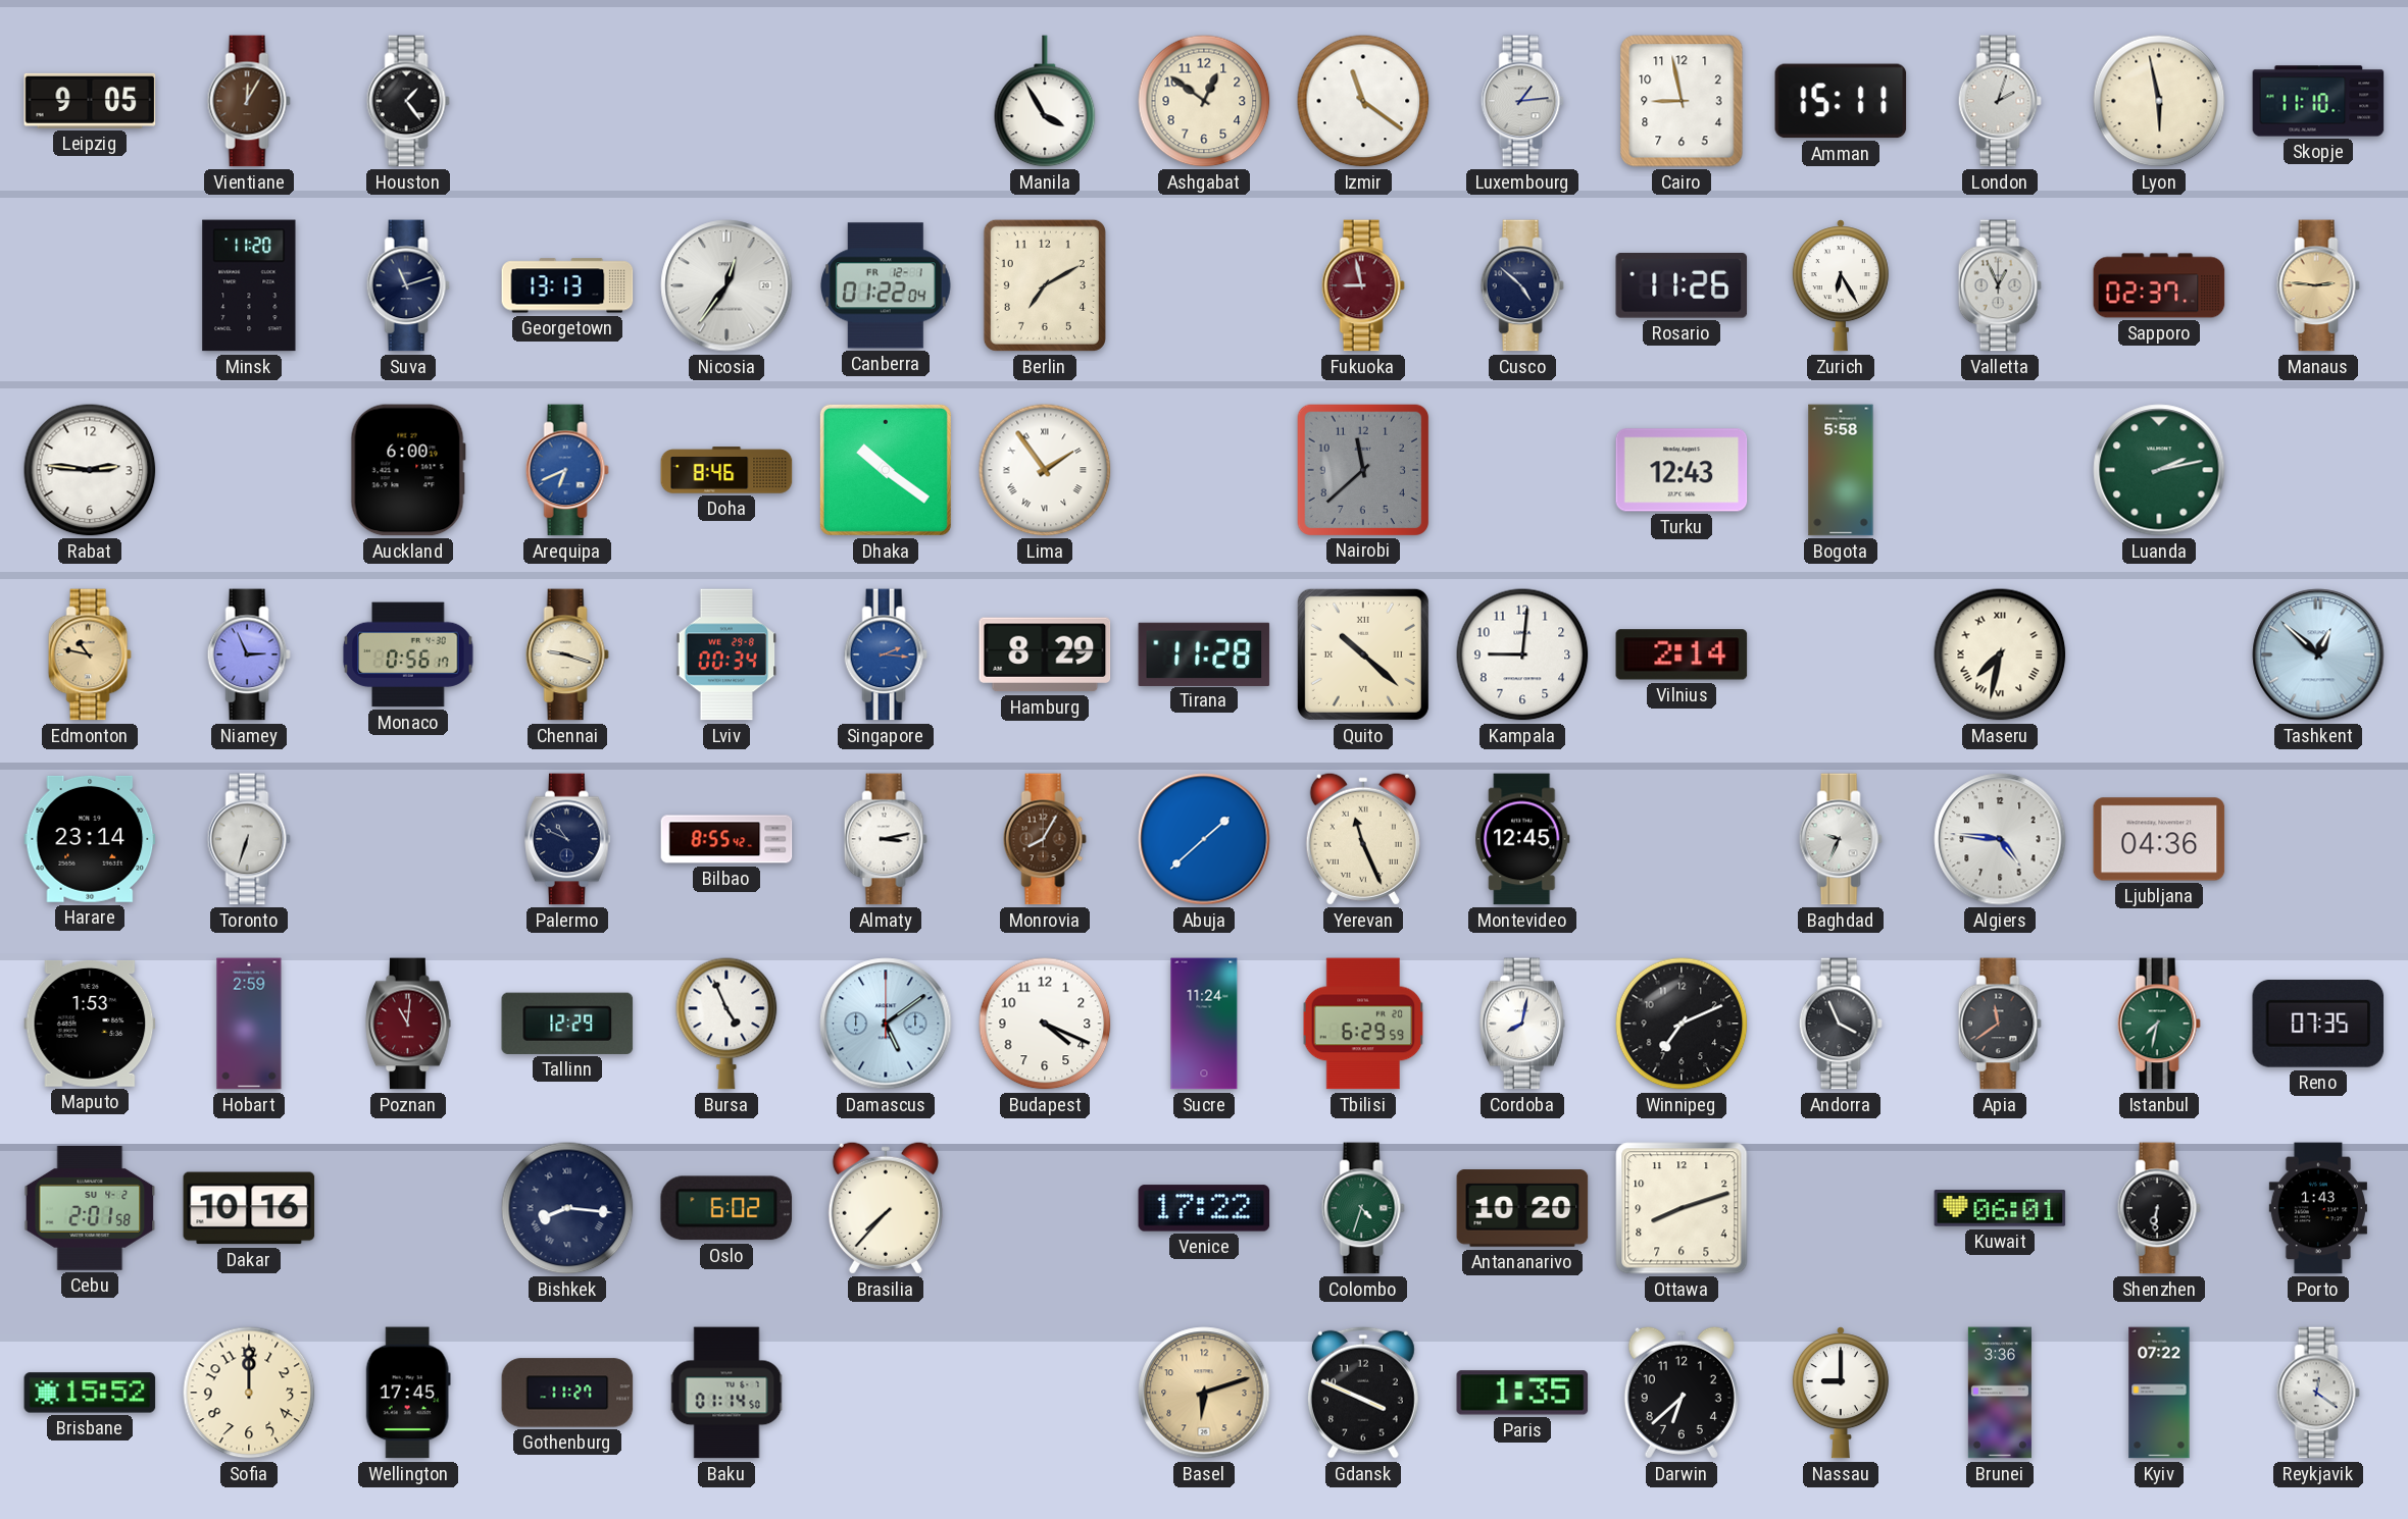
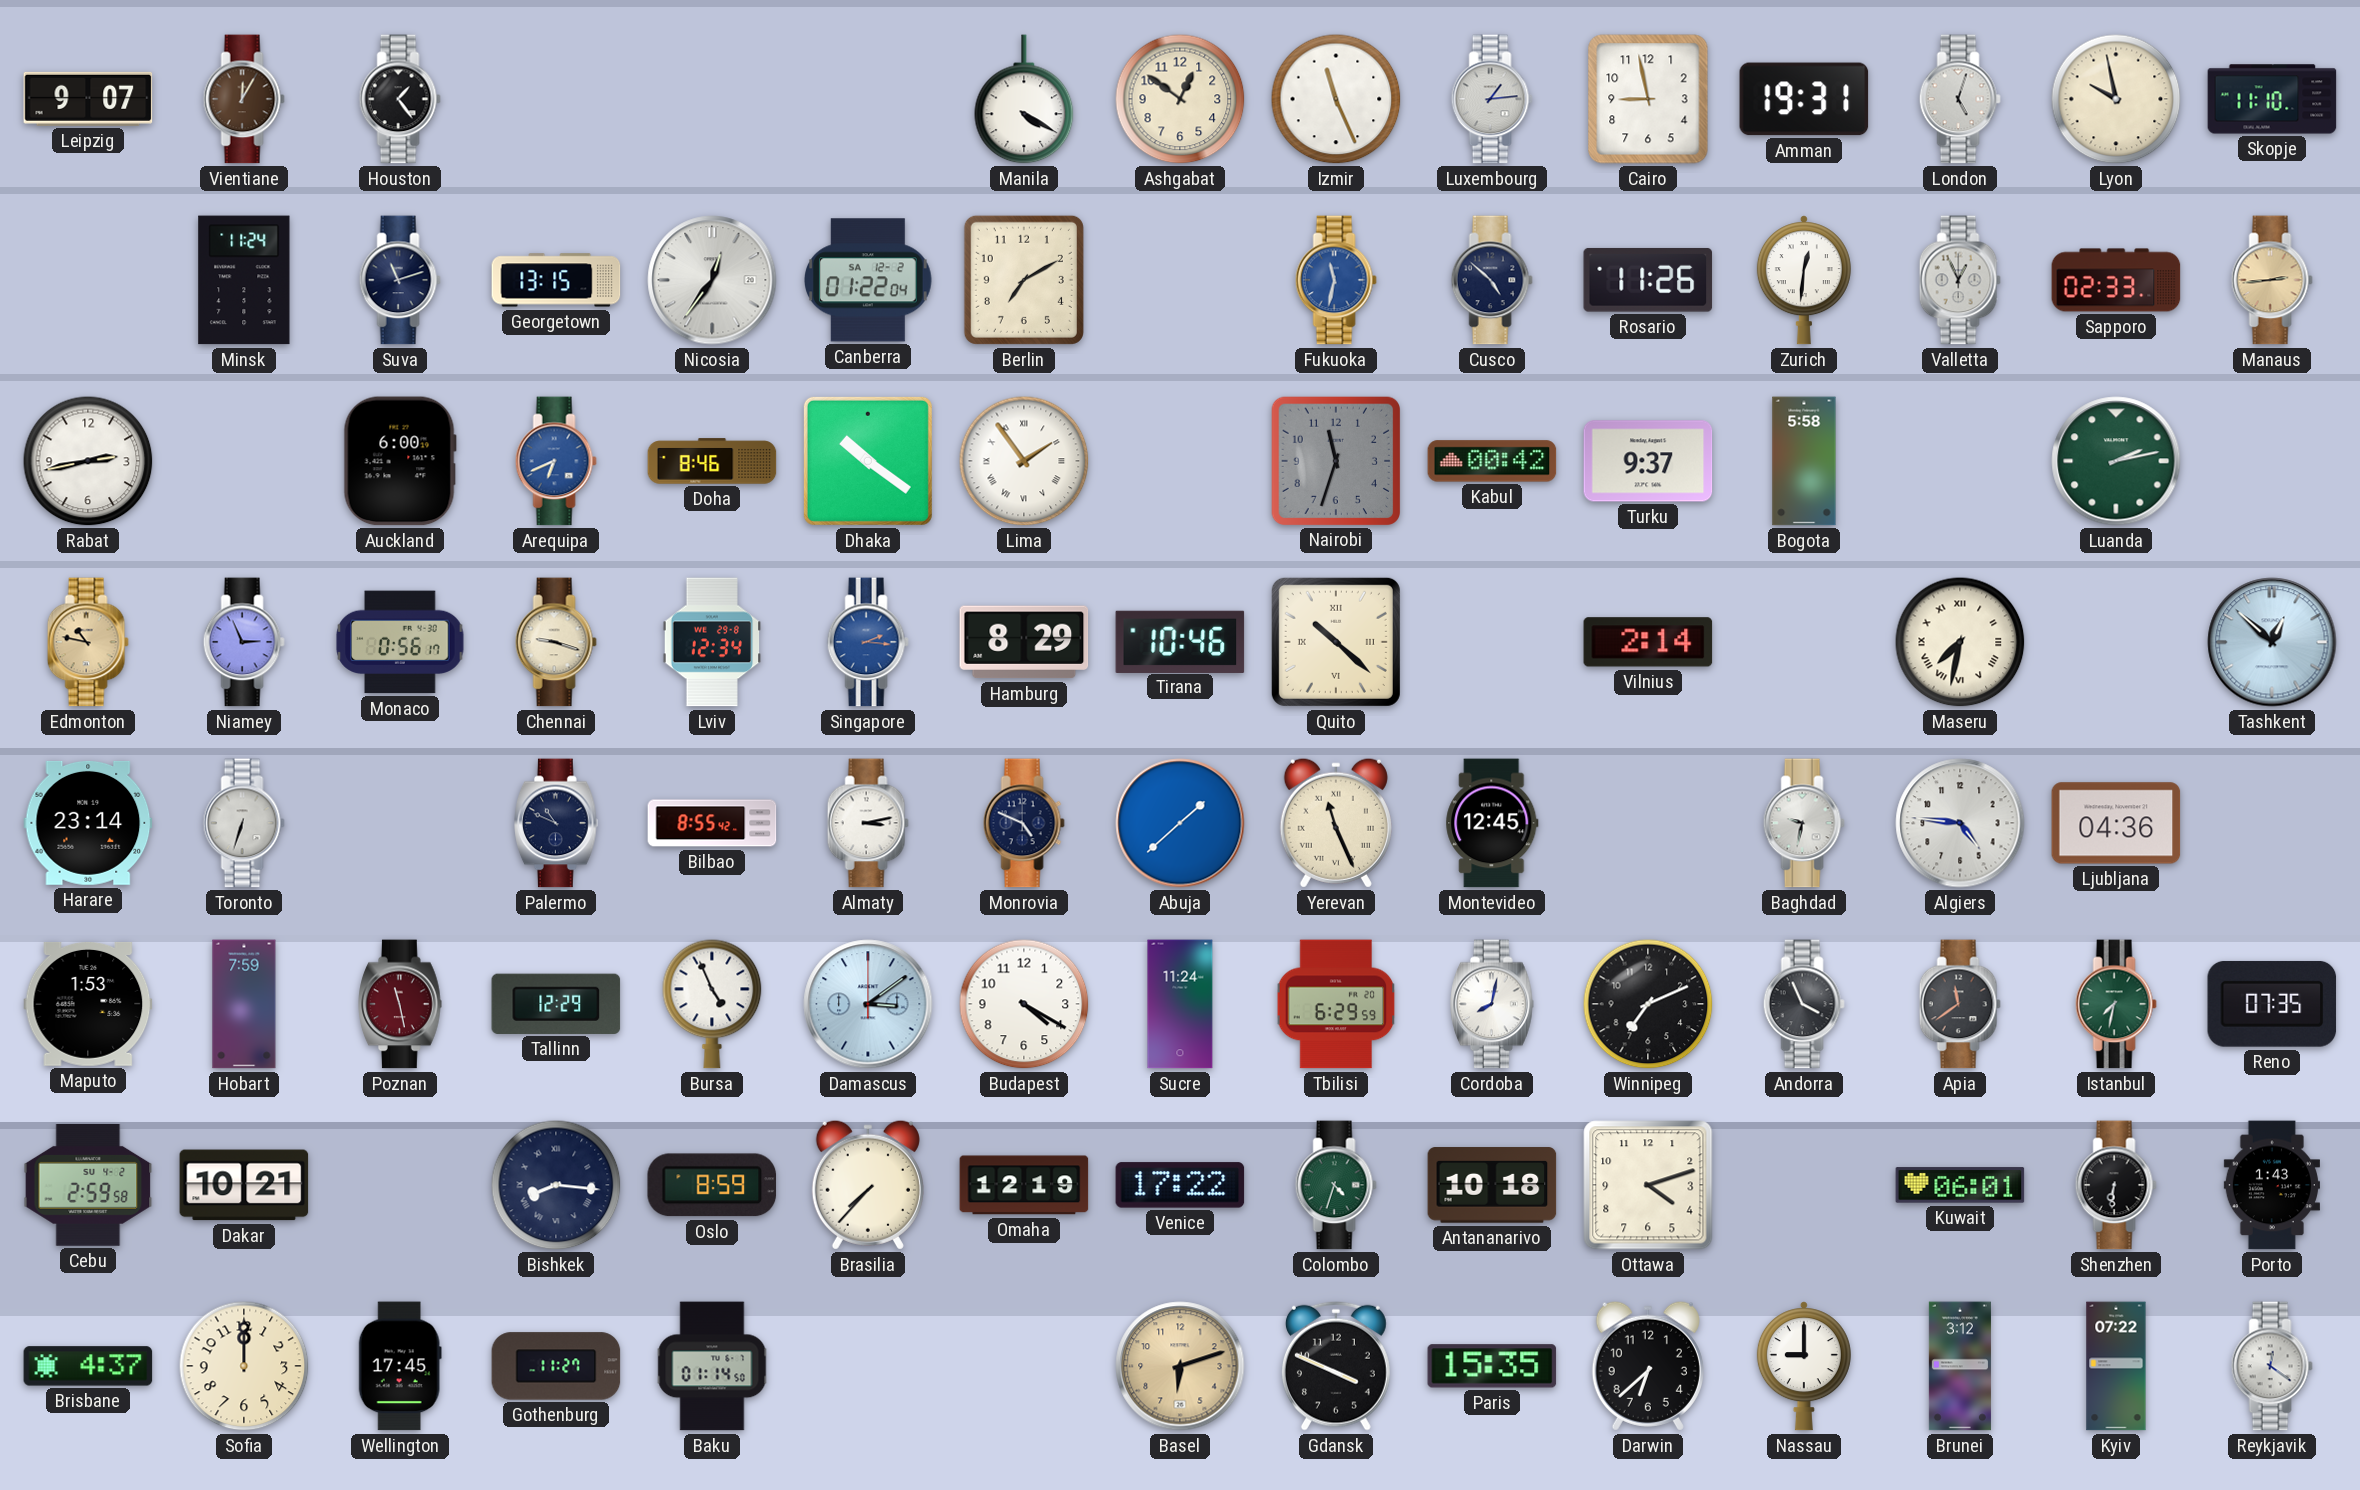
Leipzig: 9:05 -> 9:07 (88, 99)
Manila: 3:55 -> 4:20 (1024, 99)
Izmir: 11:21 -> 11:26 (1336, 99)
Amman: 15:11 -> 19:31 (1804, 99)
London: 2:03 -> 5:03 (1960, 99)
Lyon: 5:58 -> 9:58 (2116, 99)
Minsk: 11:20 -> 11:24 (244, 280)
Georgetown: 13:13 -> 13:15 (556, 280)
Canberra date: FR 12-1 -> SA 12-2 (869, 280)
Fukuoka: 8:58 -> 11:32 (1336, 280)
Fukuoka dial: burgundy -> blue (1336, 280)
Zurich: 6:25 -> 12:31 (1804, 280)
Sapporo: 02:37 -> 02:33 (2116, 280)
Manaus: 2:46 -> 2:44 (2272, 280)
Rabat: 2:46 -> 2:43 (88, 461)
Nairobi: 11:38 -> 11:33 (1335, 460)
Kabul: none -> 00:42 (1492, 461)
Turku: 12:43 -> 9:37 (1648, 461)
Lviv: 00:34 -> 12:34 (712, 642)
Tirana: 11:28 -> 10:46 (1180, 641)
Kampala: 9:01 -> none (1522, 654)
Monrovia: 8:05 -> 4:49 (1024, 823)
Monrovia dial: brown -> navy (1024, 823)
Baghdad: 9:34 -> 9:32 (1804, 823)
Hobart: 2:59 -> 7:59 (244, 1004)
Poznan: 11:01 -> 11:28 (400, 1004)
Damascus: 5:09 -> 3:09 (868, 1004)
Budapest: 4:19 -> 4:20 (1024, 1004)
Cebu: 2:01 -> 2:59 (88, 1186)
Dakar: 10:16 -> 10:21 (244, 1185)
Oslo: 6:02 -> 8:59 (712, 1185)
Omaha: none -> 12:19 (1024, 1185)
Antananarivo: 10:20 -> 10:18 (1492, 1185)
Ottawa: 8:12 -> 4:12 (1648, 1185)
Brisbane: 15:52 -> 4:37 (88, 1366)
Paris: 1:35 -> 15:35 (1492, 1366)
Brunei: 3:36 -> 3:12 (1960, 1366)
